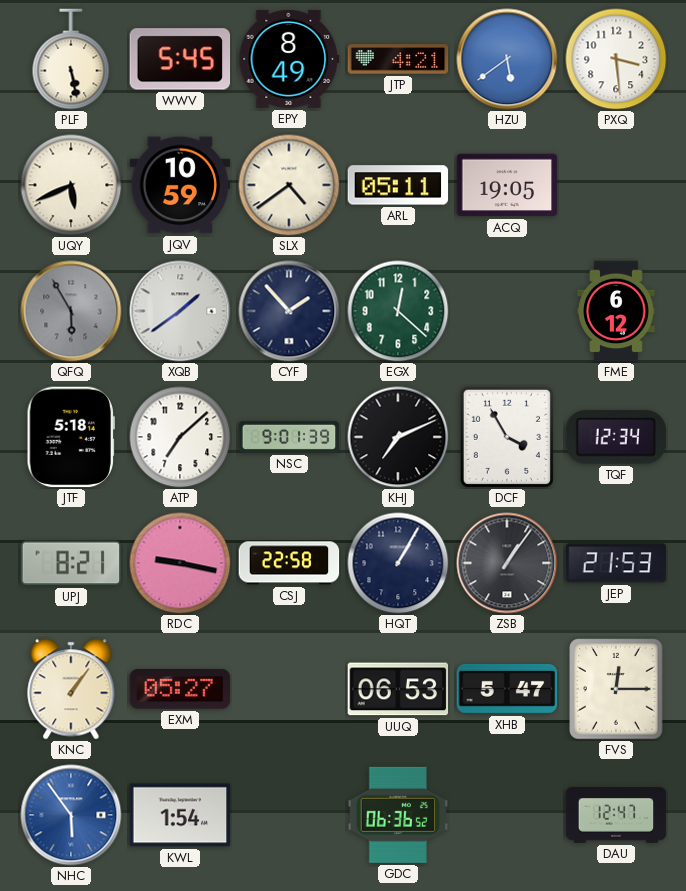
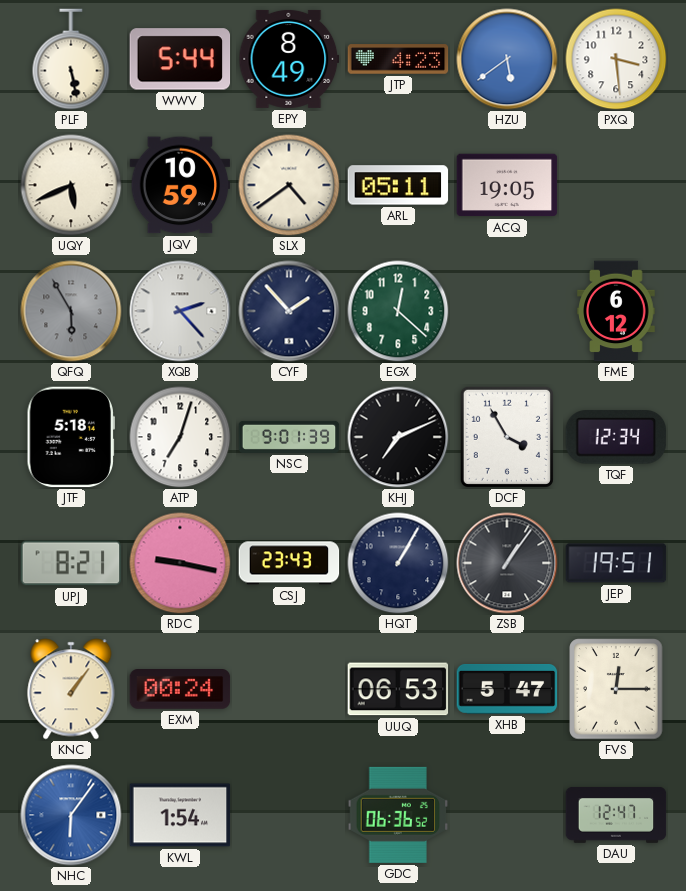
WWV: 5:45 -> 5:44 (180, 59)
JTP: 4:21 -> 4:23 (398, 59)
XQB: 1:39 -> 2:23 (180, 311)
ATP: 7:08 -> 7:03 (180, 437)
CSJ: 22:58 -> 23:43 (289, 563)
JEP: 21:53 -> 19:51 (616, 563)
EXM: 05:27 -> 00:24 (180, 689)
NHC: 5:54 -> 6:06 (71, 815)
